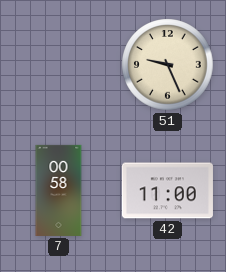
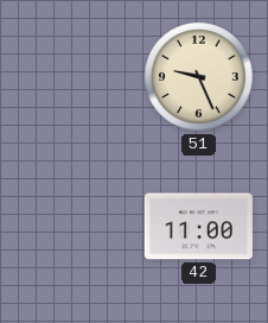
7: 00:58 -> none (59, 190)
